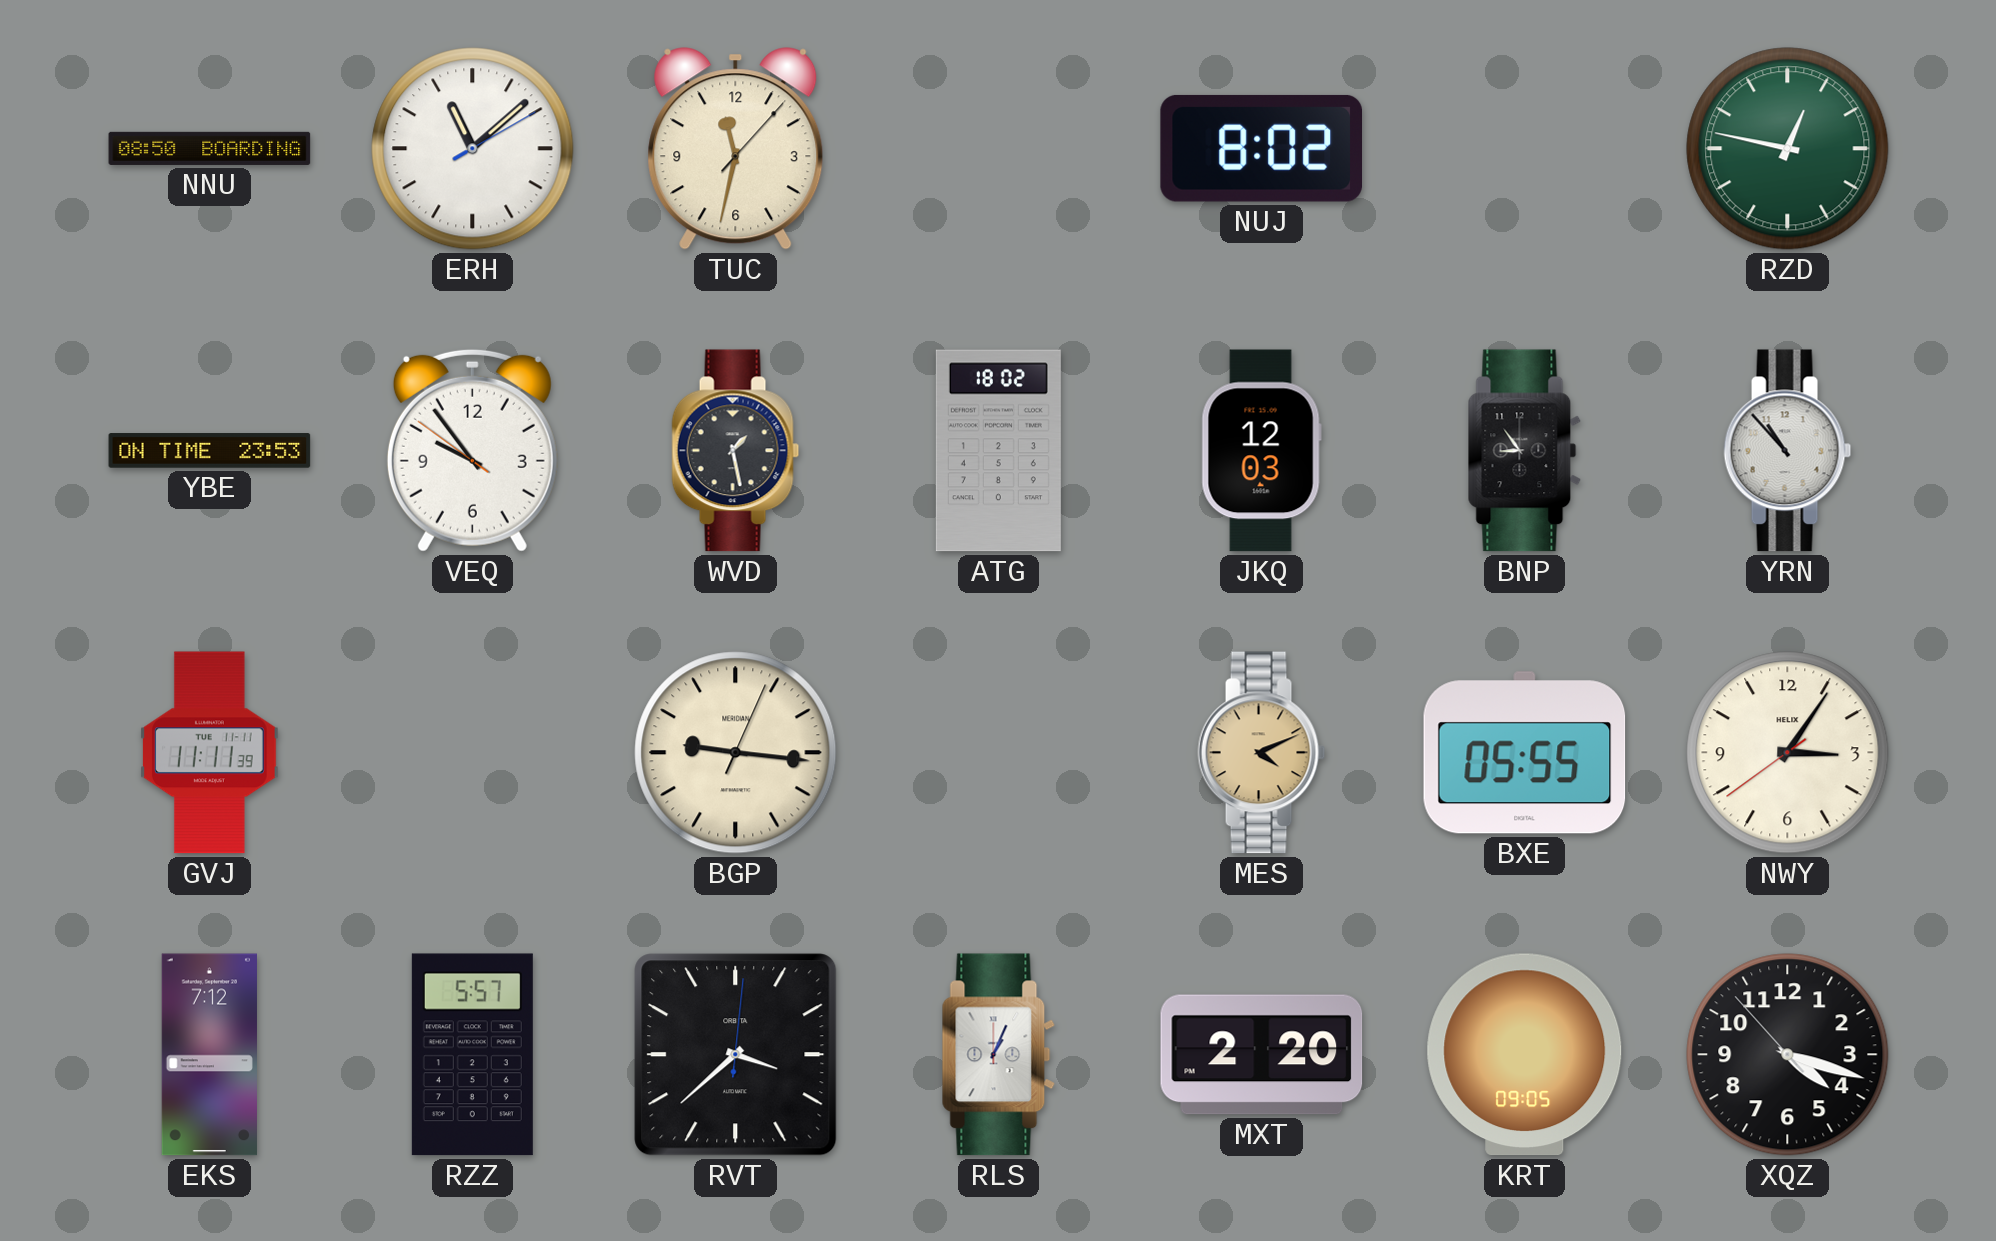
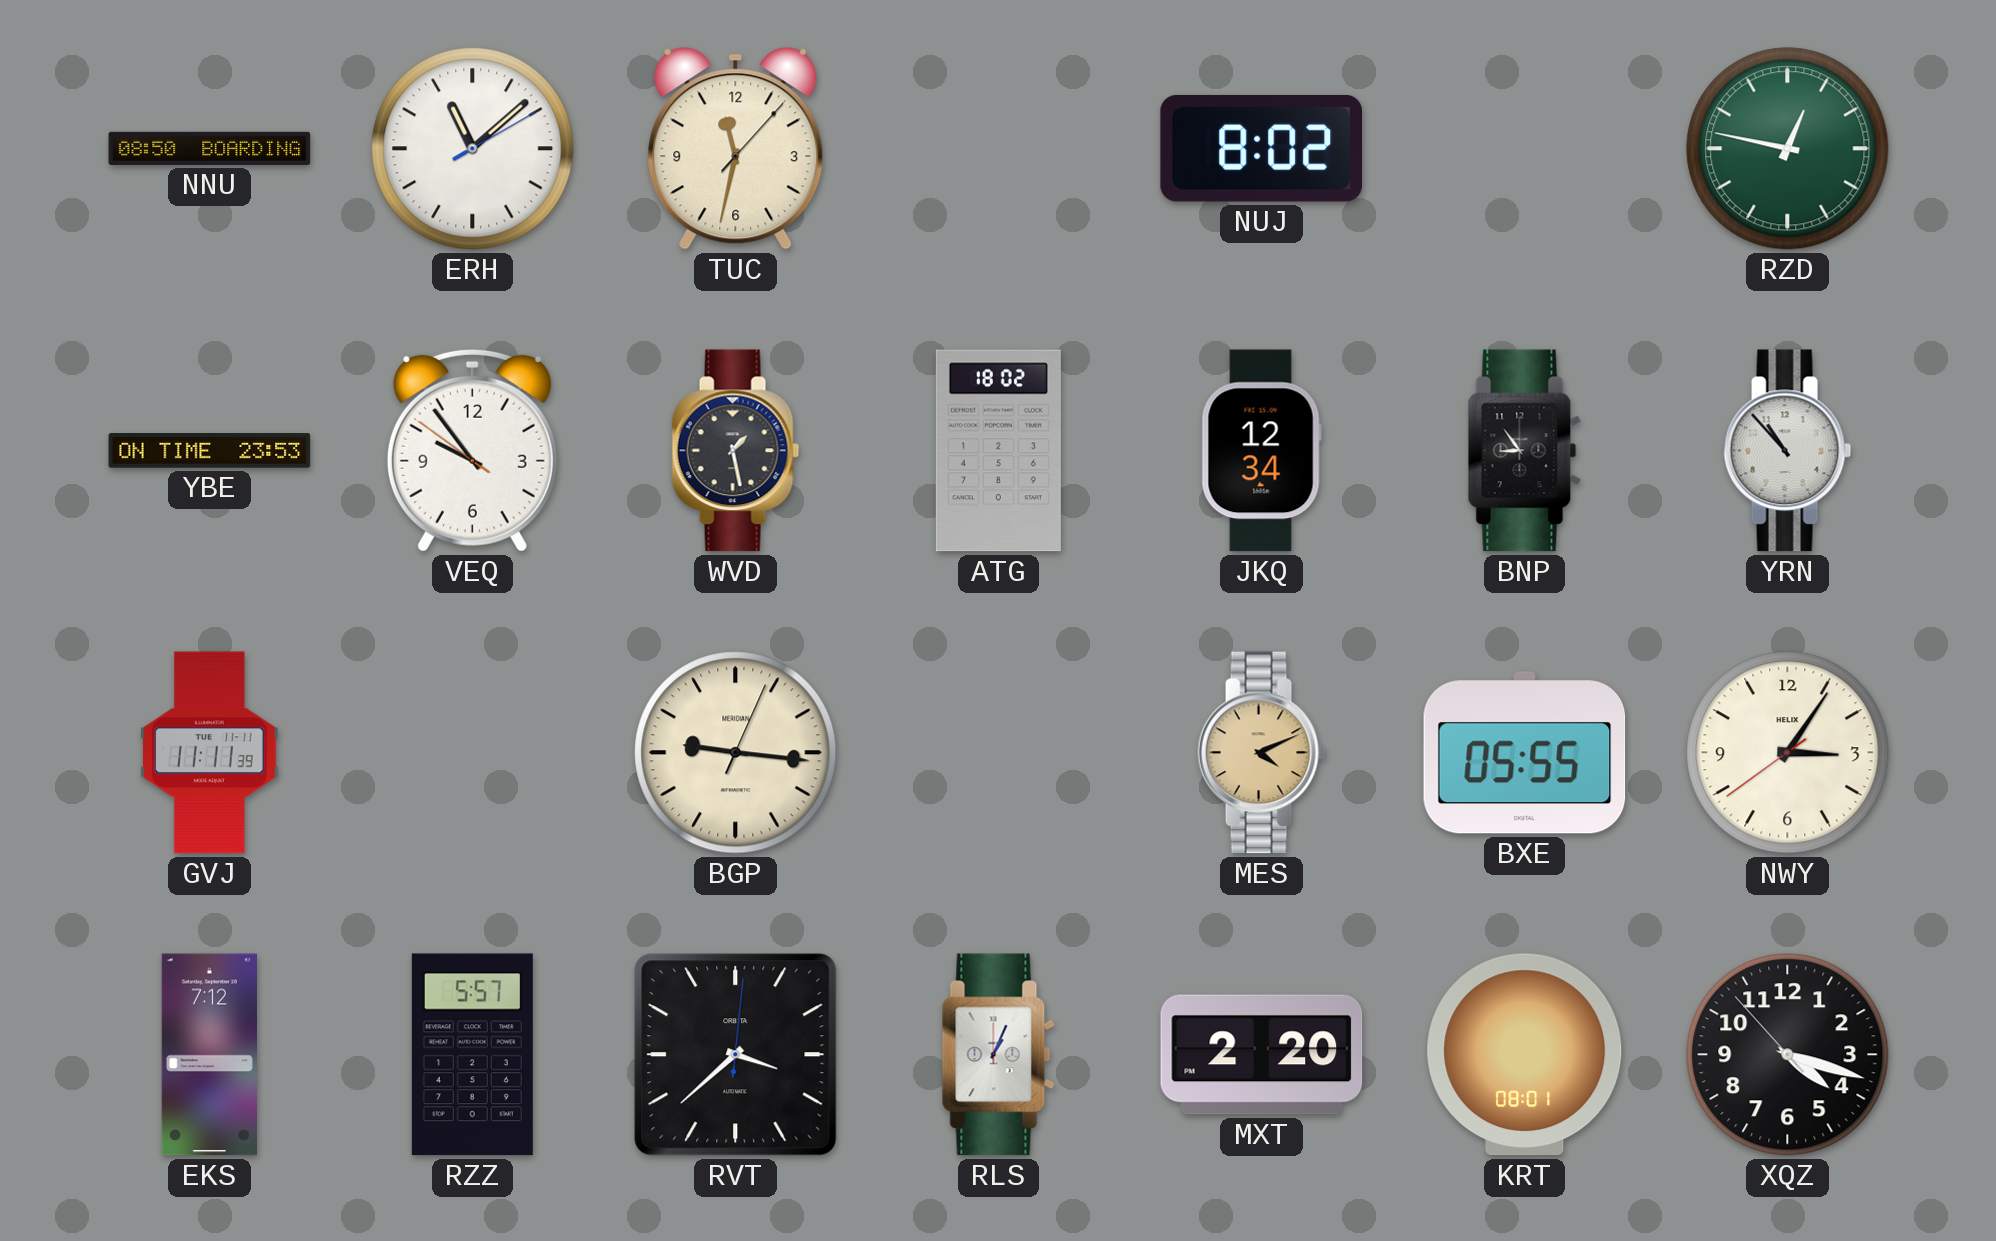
JKQ: 12:03 -> 12:34 (1261, 451)
KRT: 09:05 -> 08:01 (1525, 1055)
